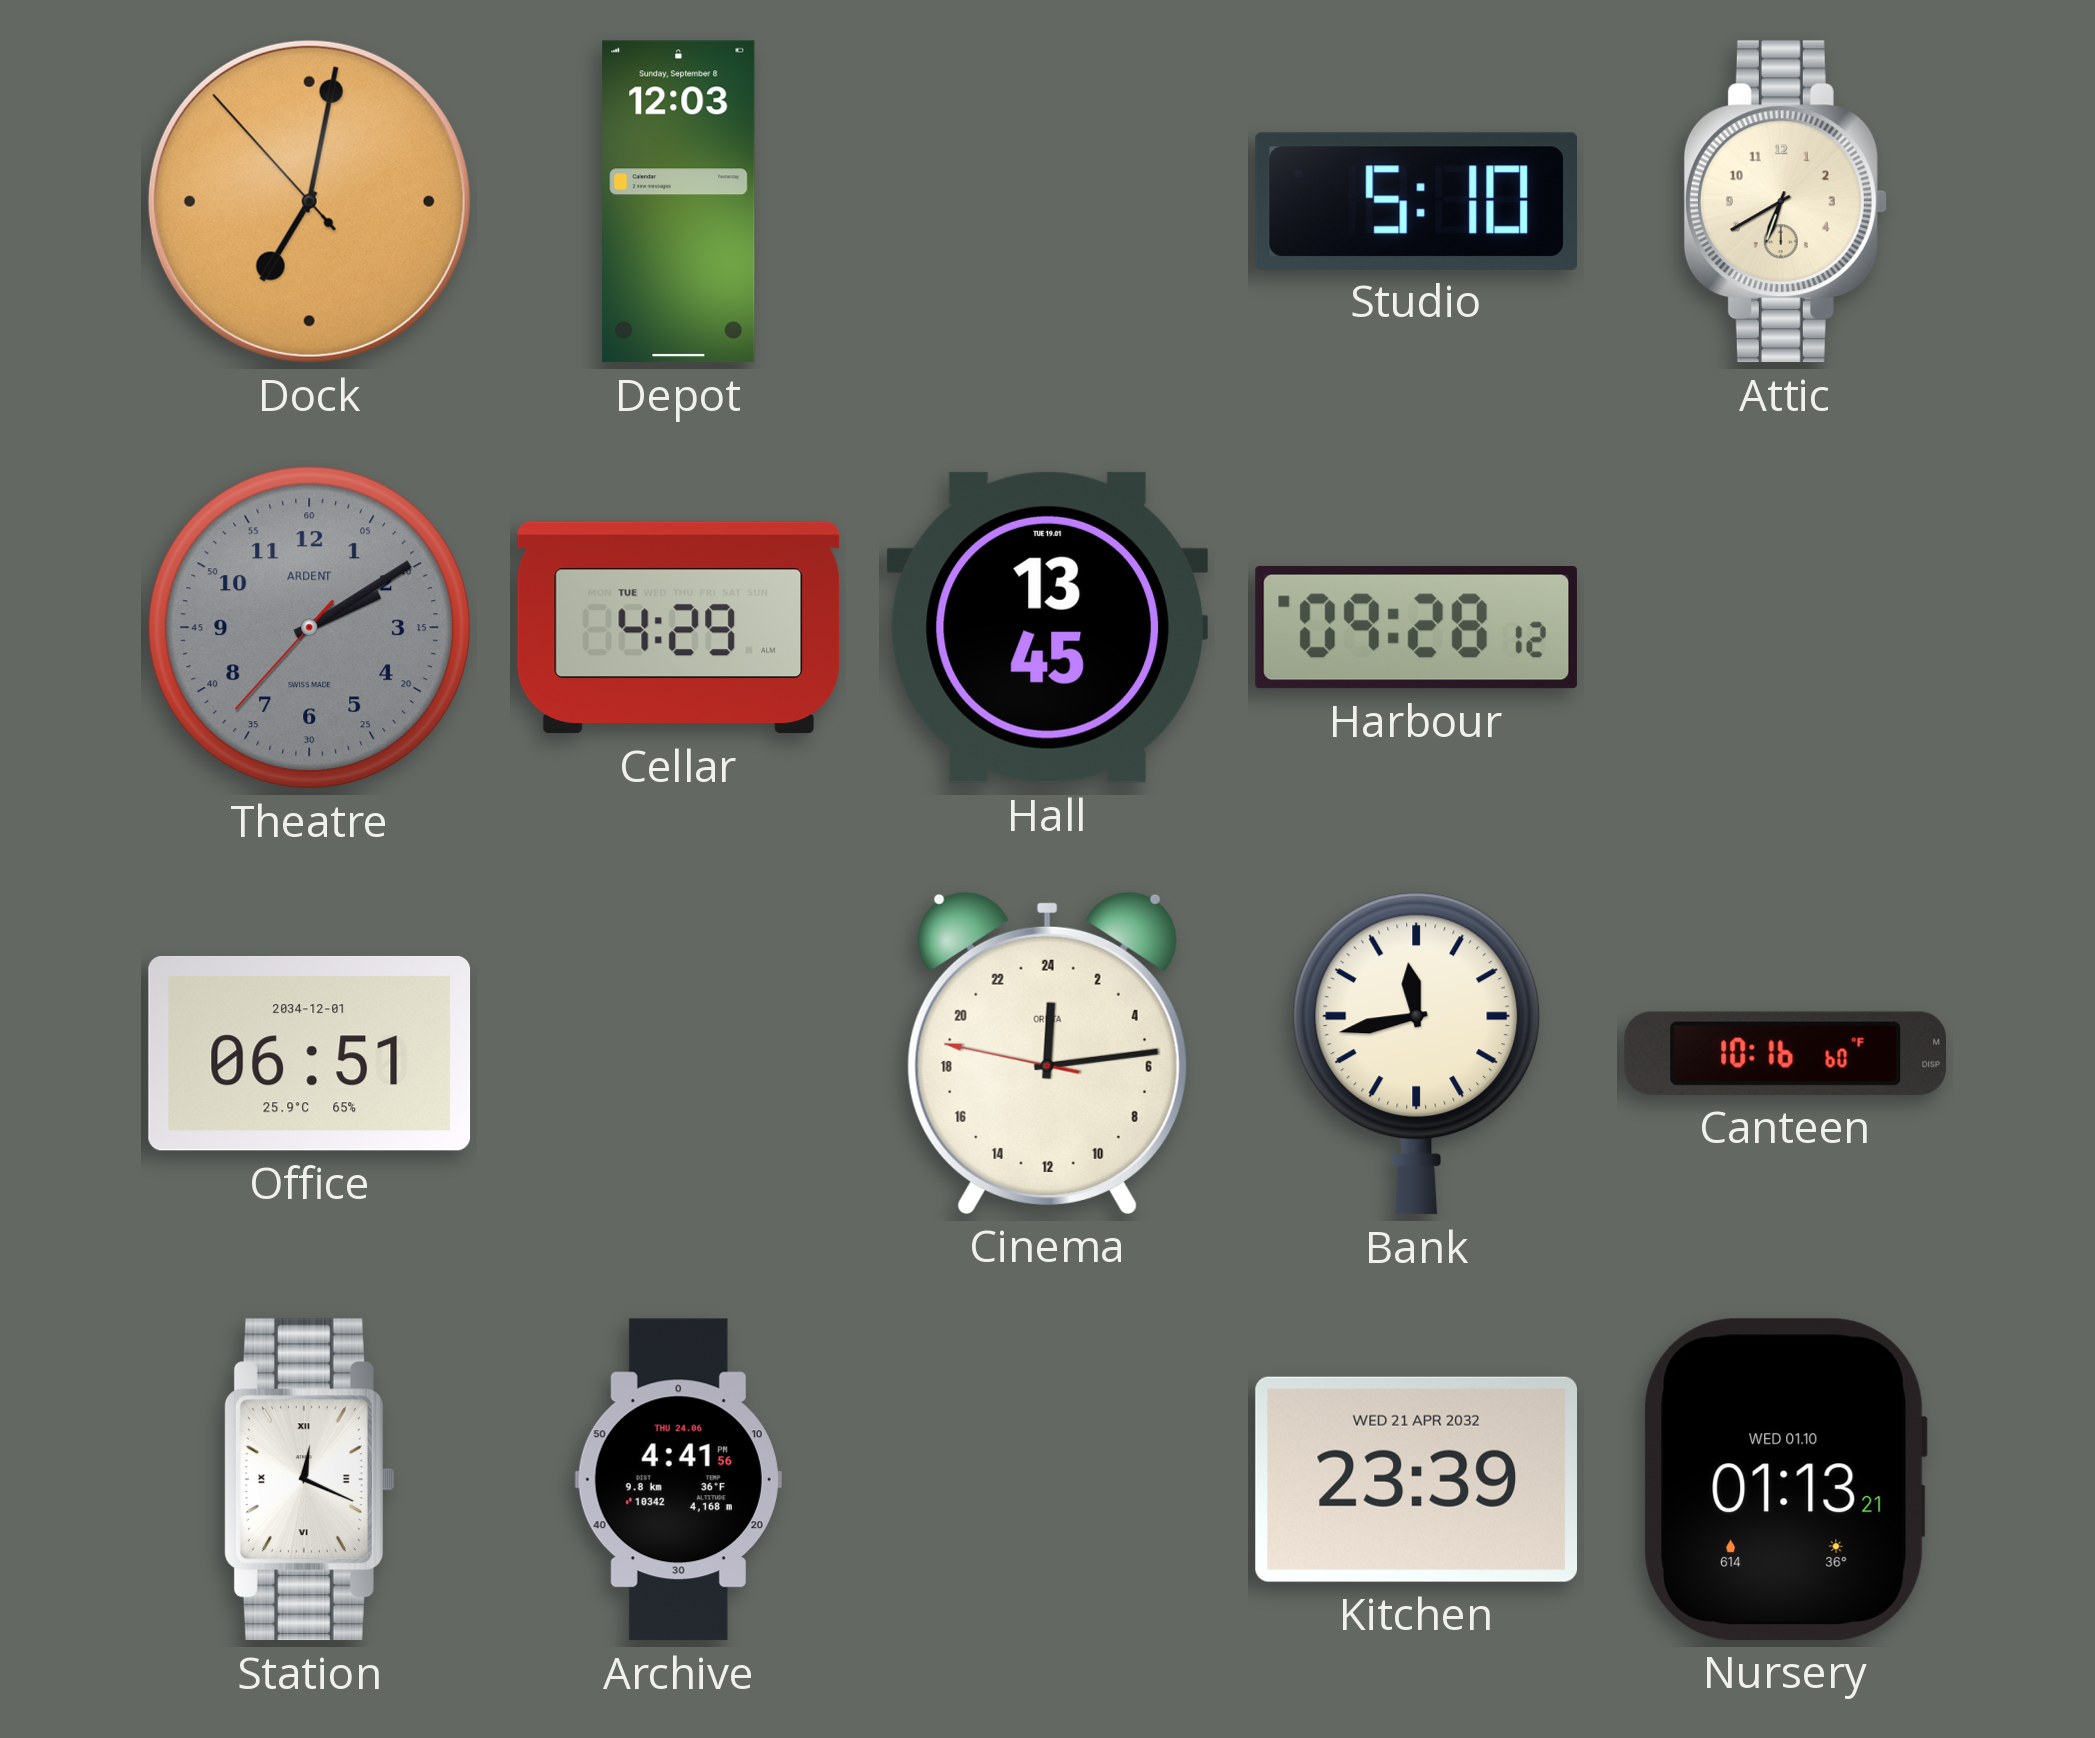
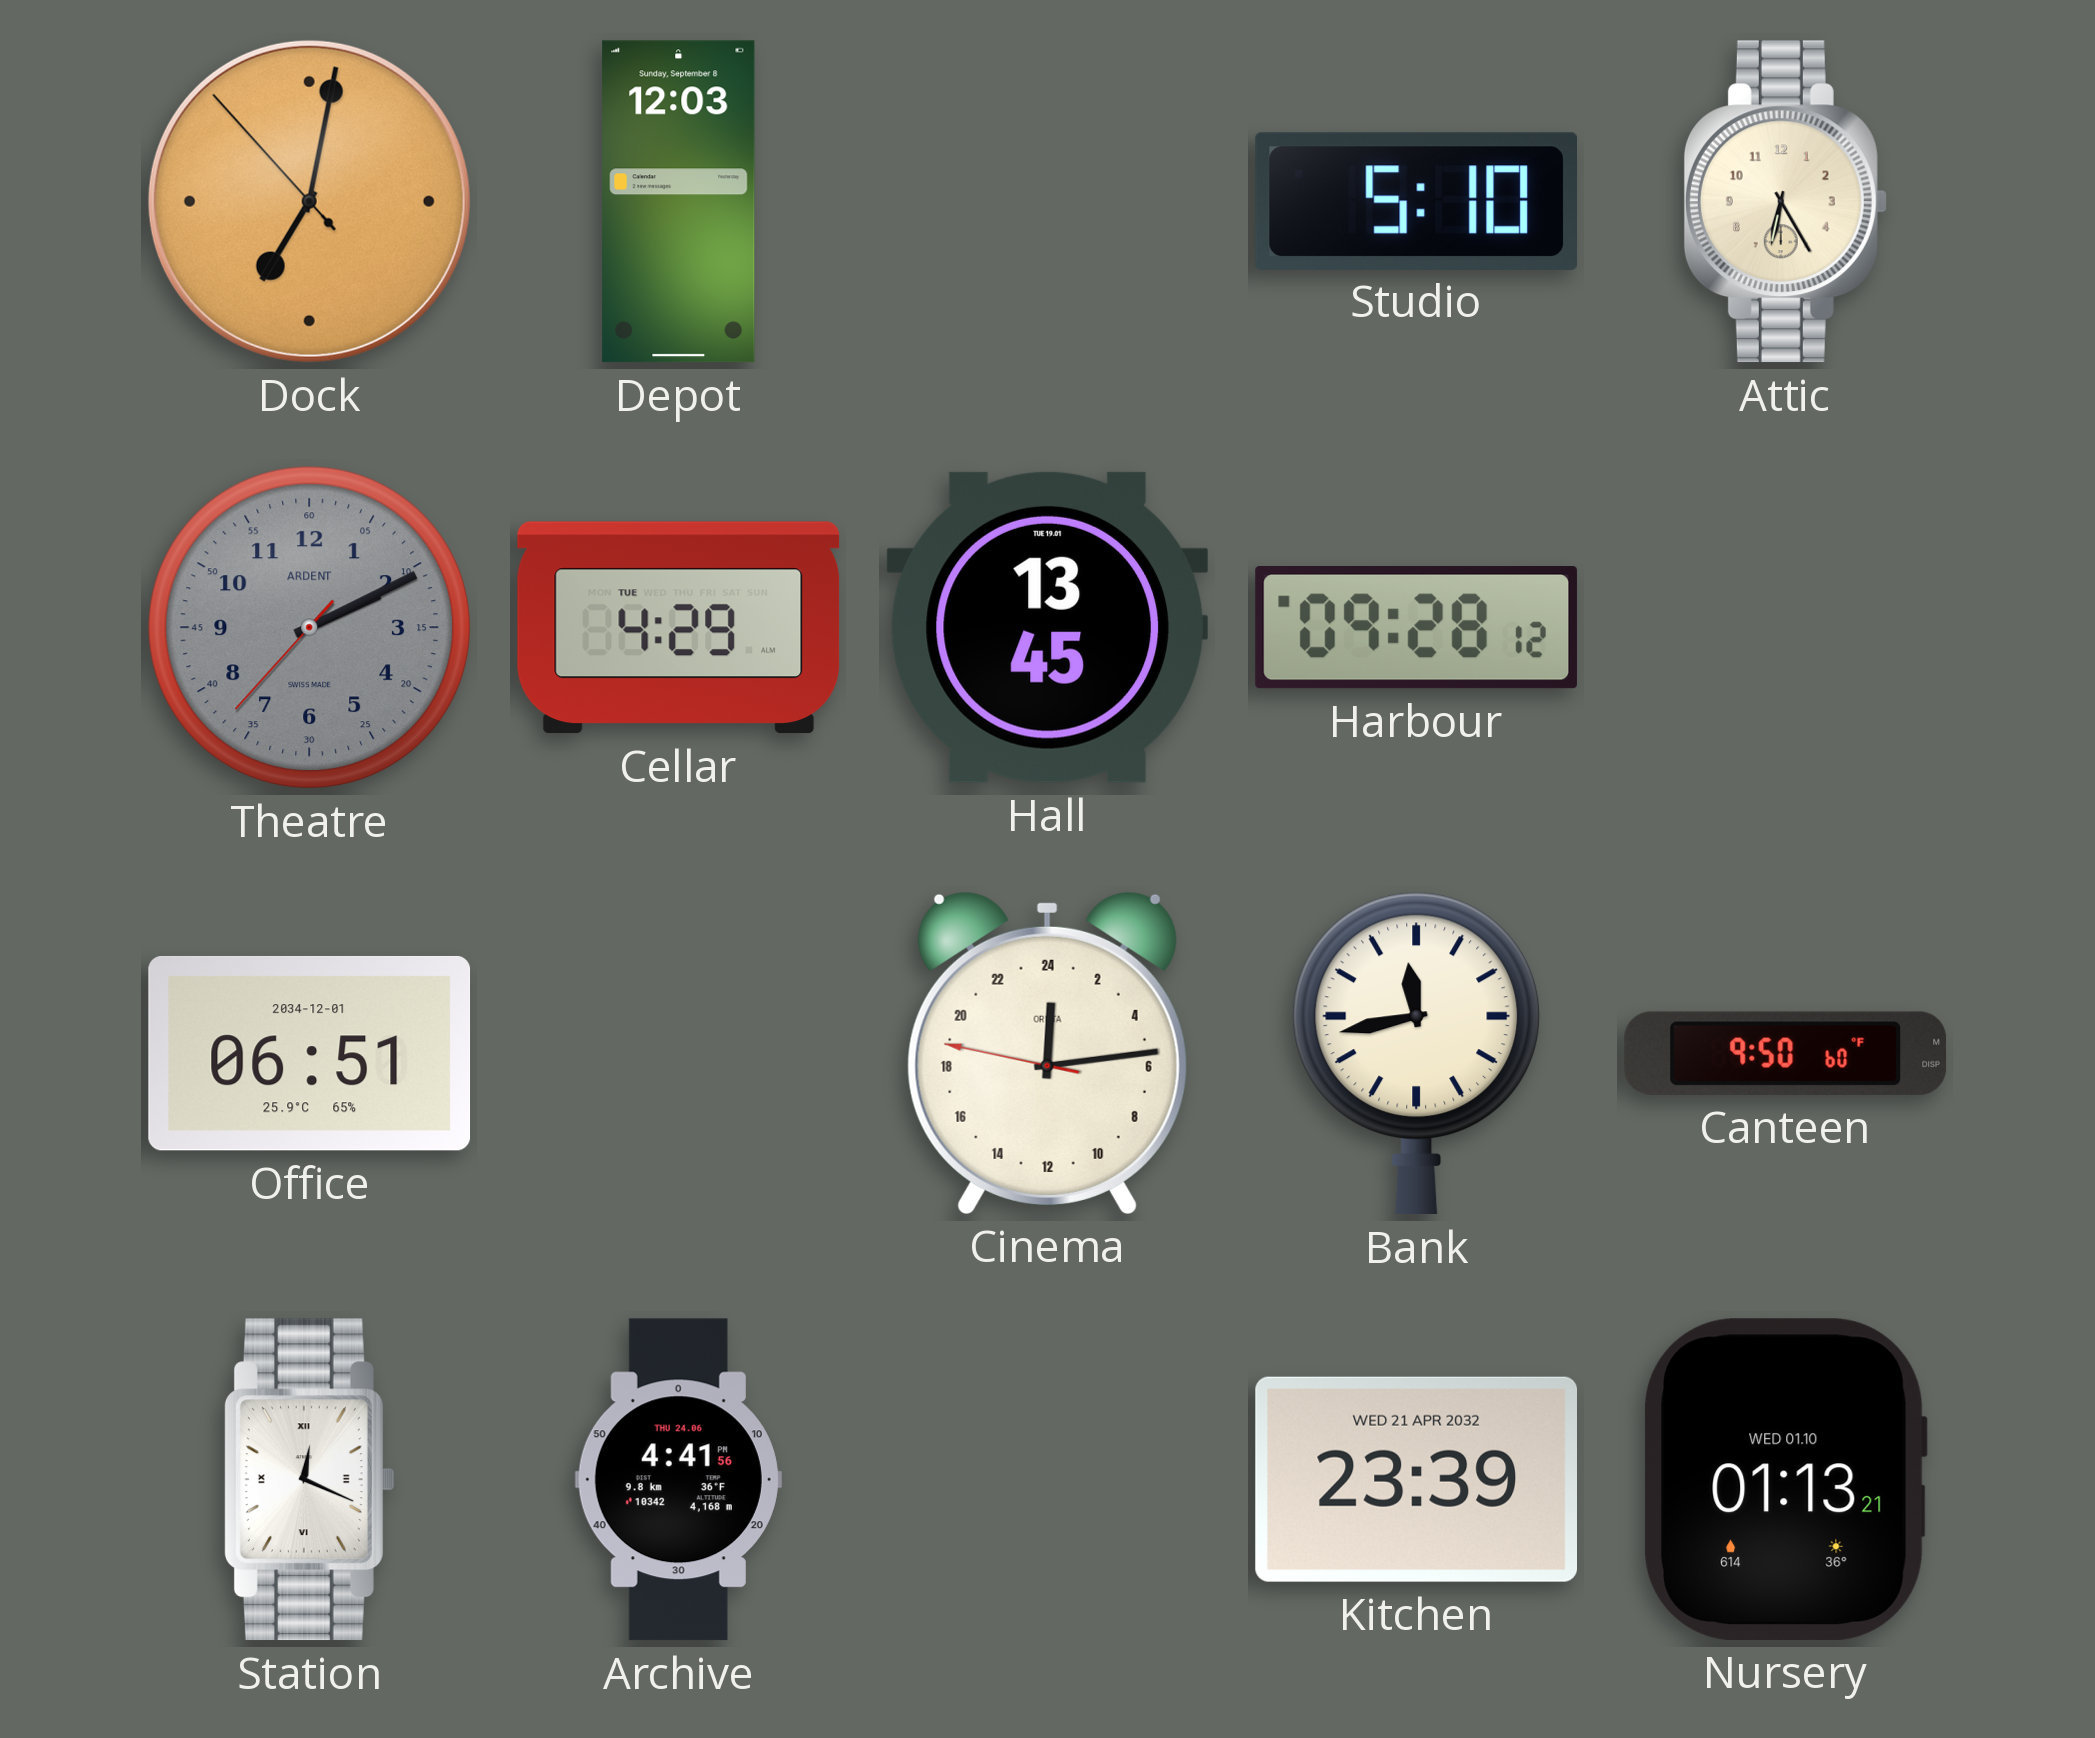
Attic: 6:40 -> 6:25 (1785, 202)
Theatre: 2:09 -> 2:10 (310, 628)
Canteen: 10:16 -> 9:50 (1786, 1053)
